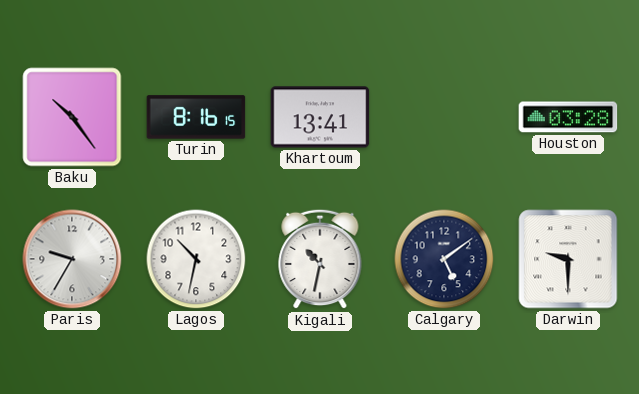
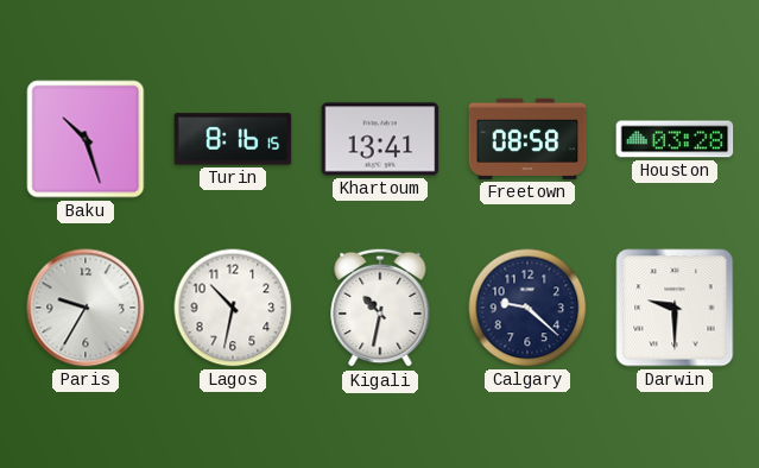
Baku: 10:24 -> 10:27 (86, 139)
Freetown: none -> 08:58 (527, 139)
Calgary: 5:09 -> 9:22 (527, 308)
